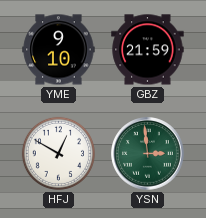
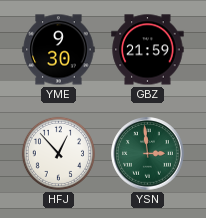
YME: 9:10 -> 9:30 (59, 50)
HFJ: 12:50 -> 12:53 (58, 153)
